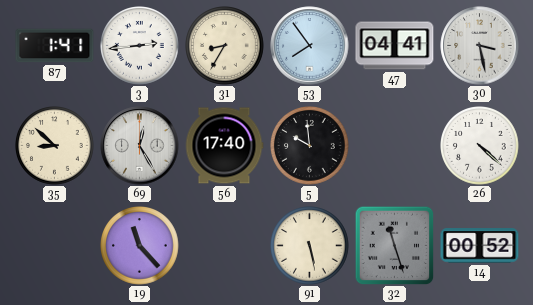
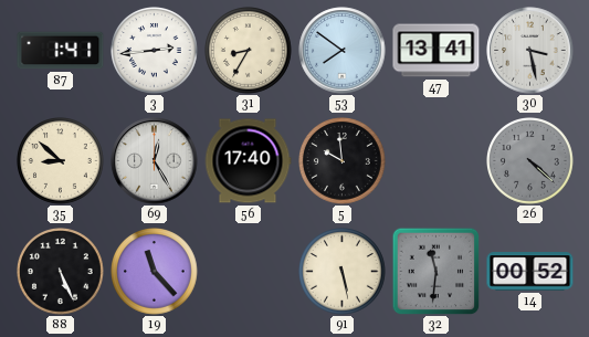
53: 7:54 -> 7:51 (343, 51)
47: 04:41 -> 13:41 (437, 51)
26 dial: white -> grey (530, 161)
88: none -> 5:26 (61, 272)
32: 11:27 -> 11:31 (435, 271)
